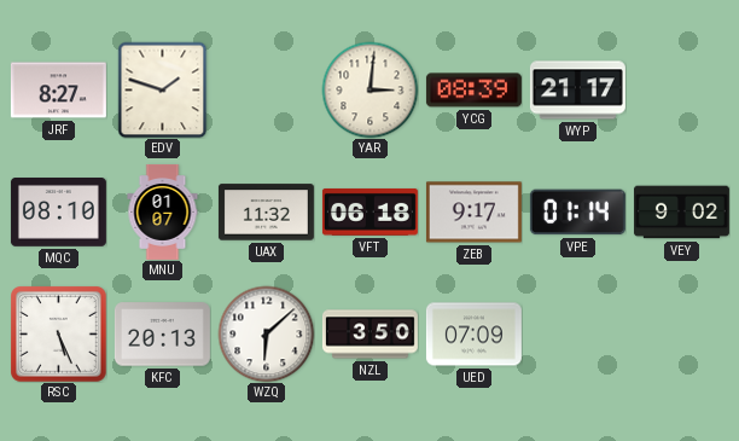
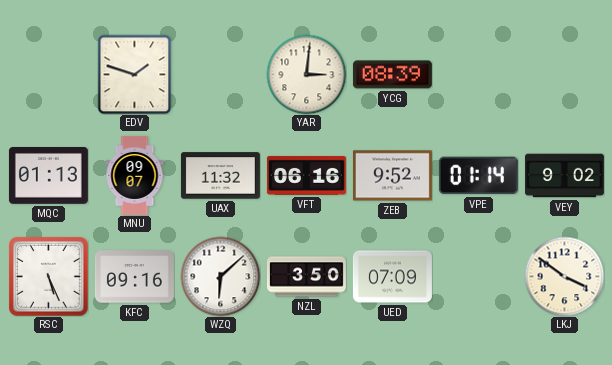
JRF: 8:27 -> none (58, 91)
WYP: 21:17 -> none (577, 91)
MQC: 08:10 -> 01:13 (48, 176)
MNU: 01:07 -> 09:07 (135, 175)
VFT: 06:18 -> 06:16 (306, 175)
ZEB: 9:17 -> 9:52 (392, 176)
KFC: 20:13 -> 09:16 (134, 277)
LKJ: none -> 3:51 (564, 276)
